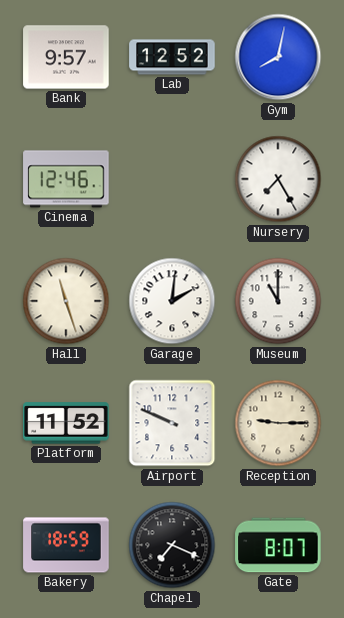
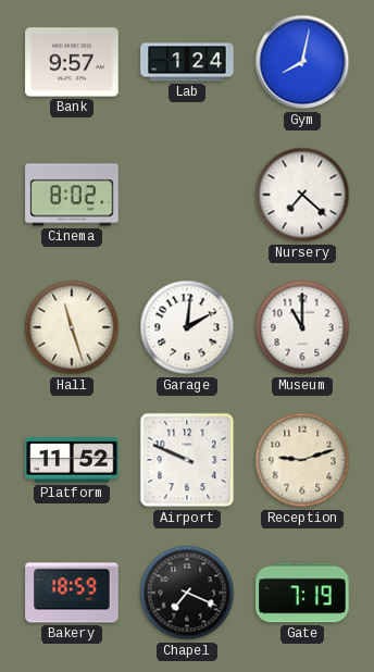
Lab: 12:52 -> 1:24 (187, 62)
Cinema: 12:46 -> 8:02 (72, 195)
Nursery: 7:25 -> 7:22 (302, 195)
Reception: 9:15 -> 9:12 (302, 460)
Gate: 8:07 -> 7:19 (302, 593)
